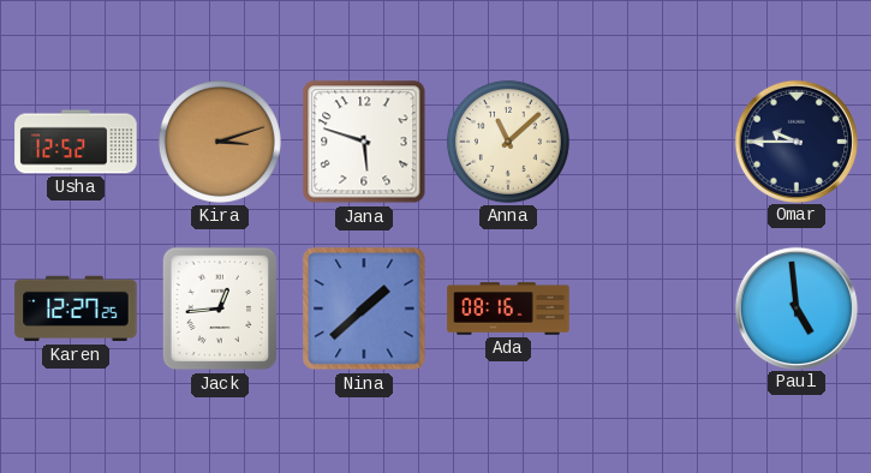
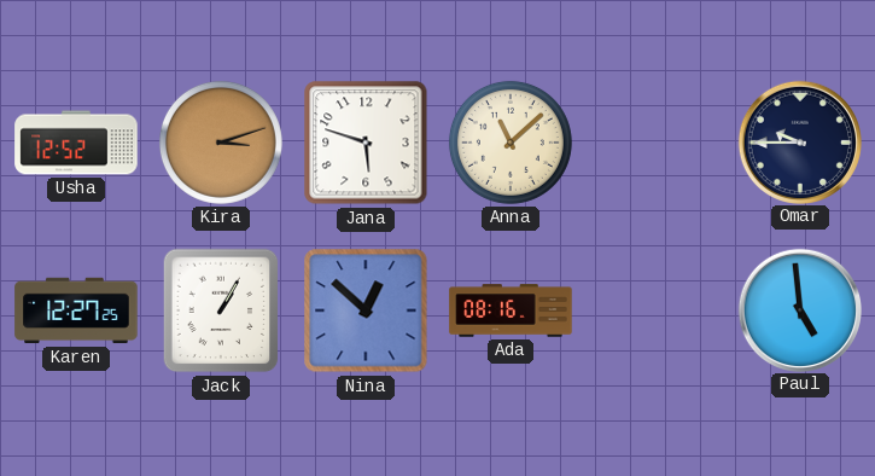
Jack: 12:44 -> 1:05 (221, 310)
Nina: 1:38 -> 12:52 (366, 310)
